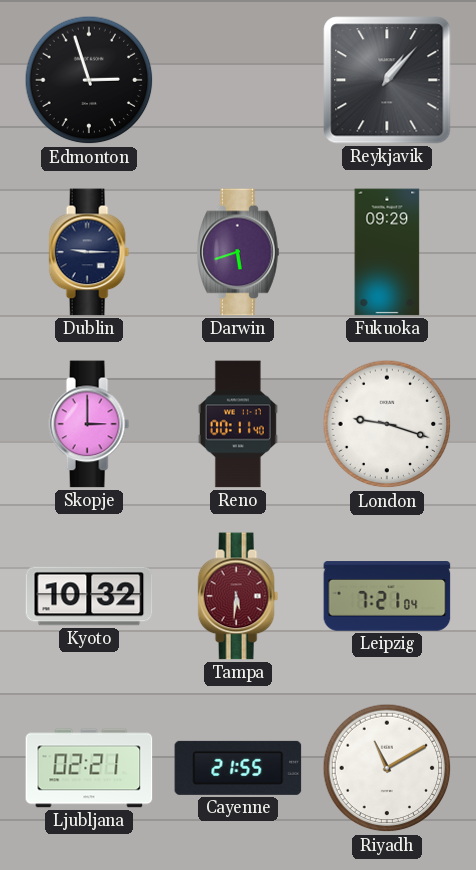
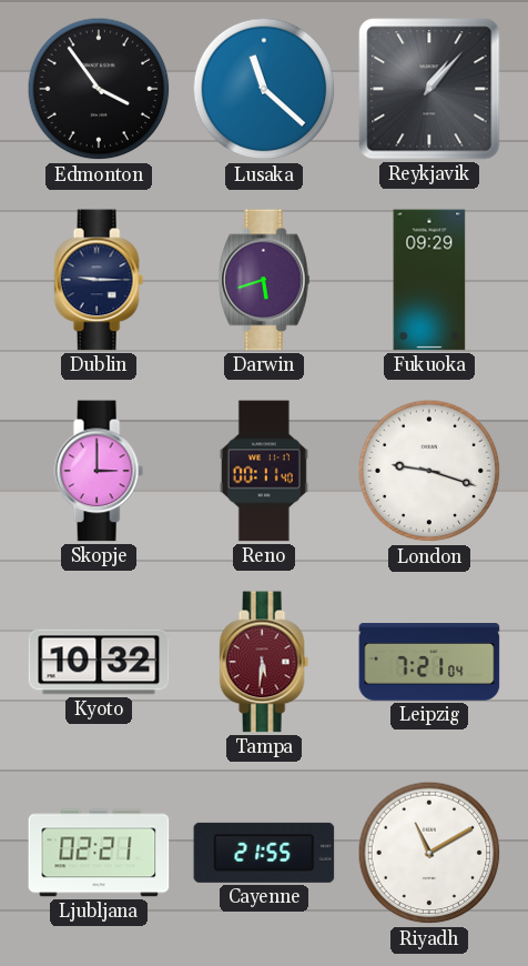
Edmonton: 2:57 -> 3:54 (99, 89)
Lusaka: none -> 11:22 (264, 89)
